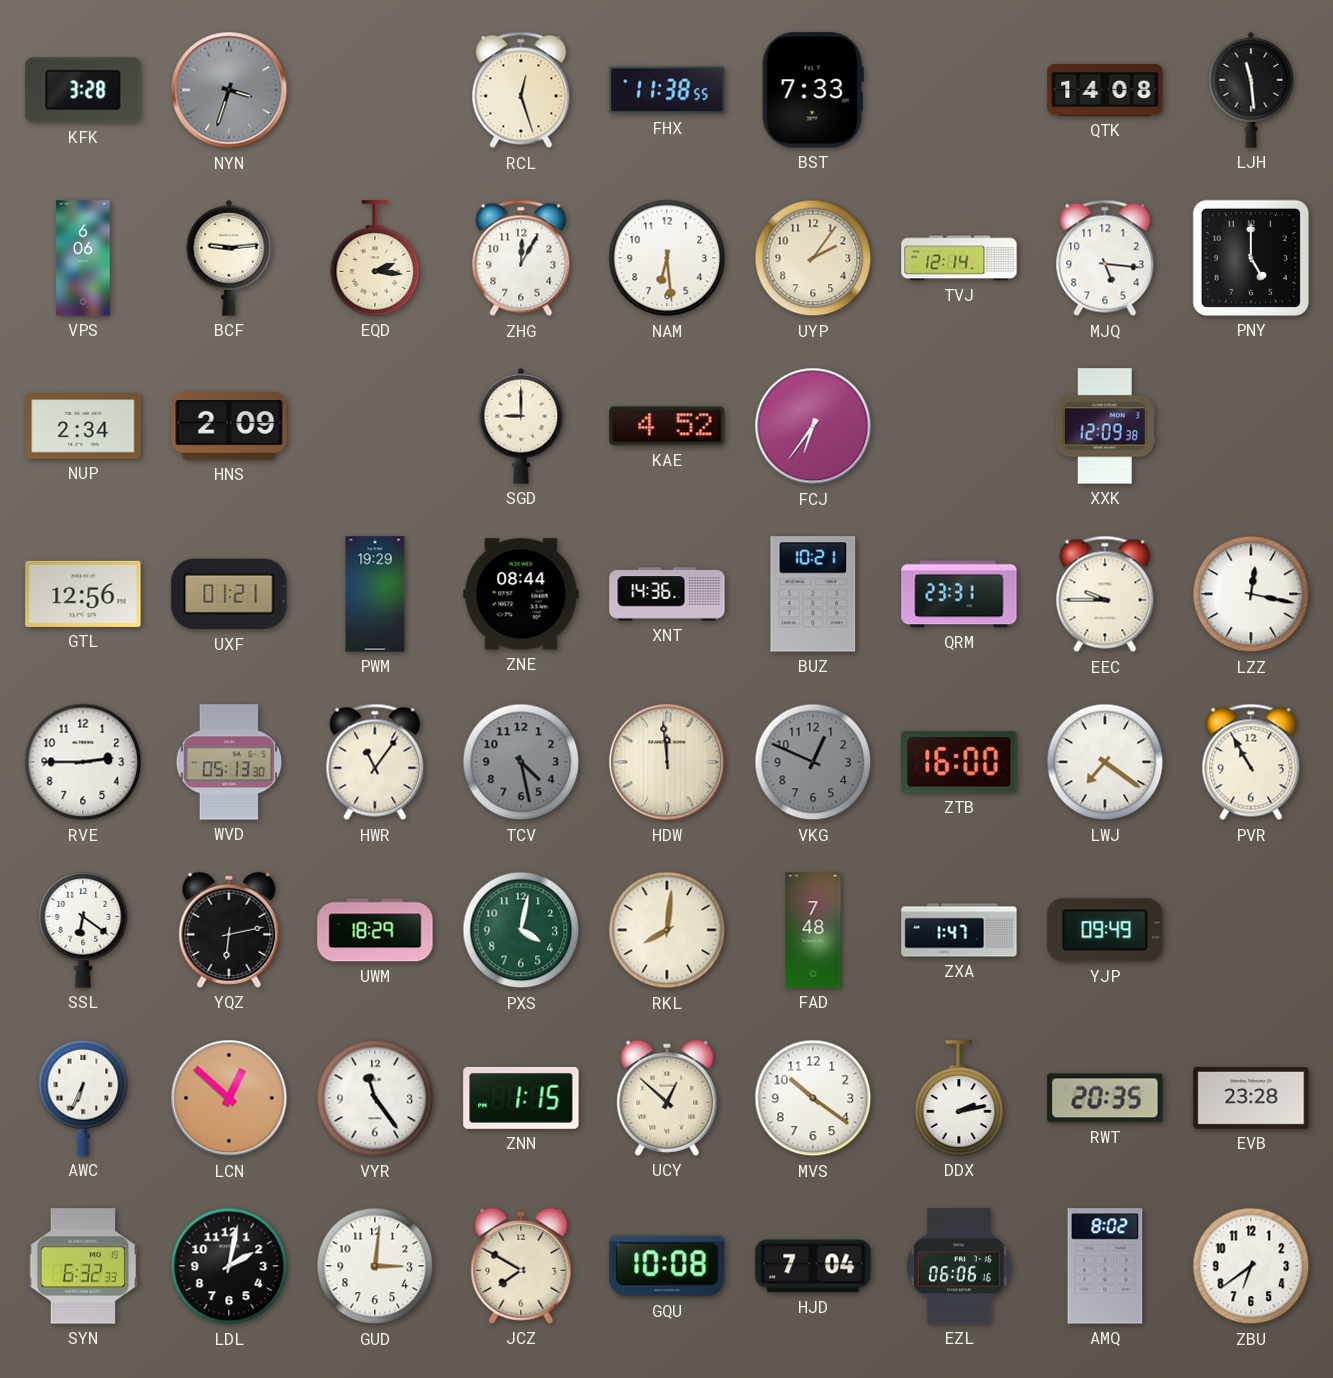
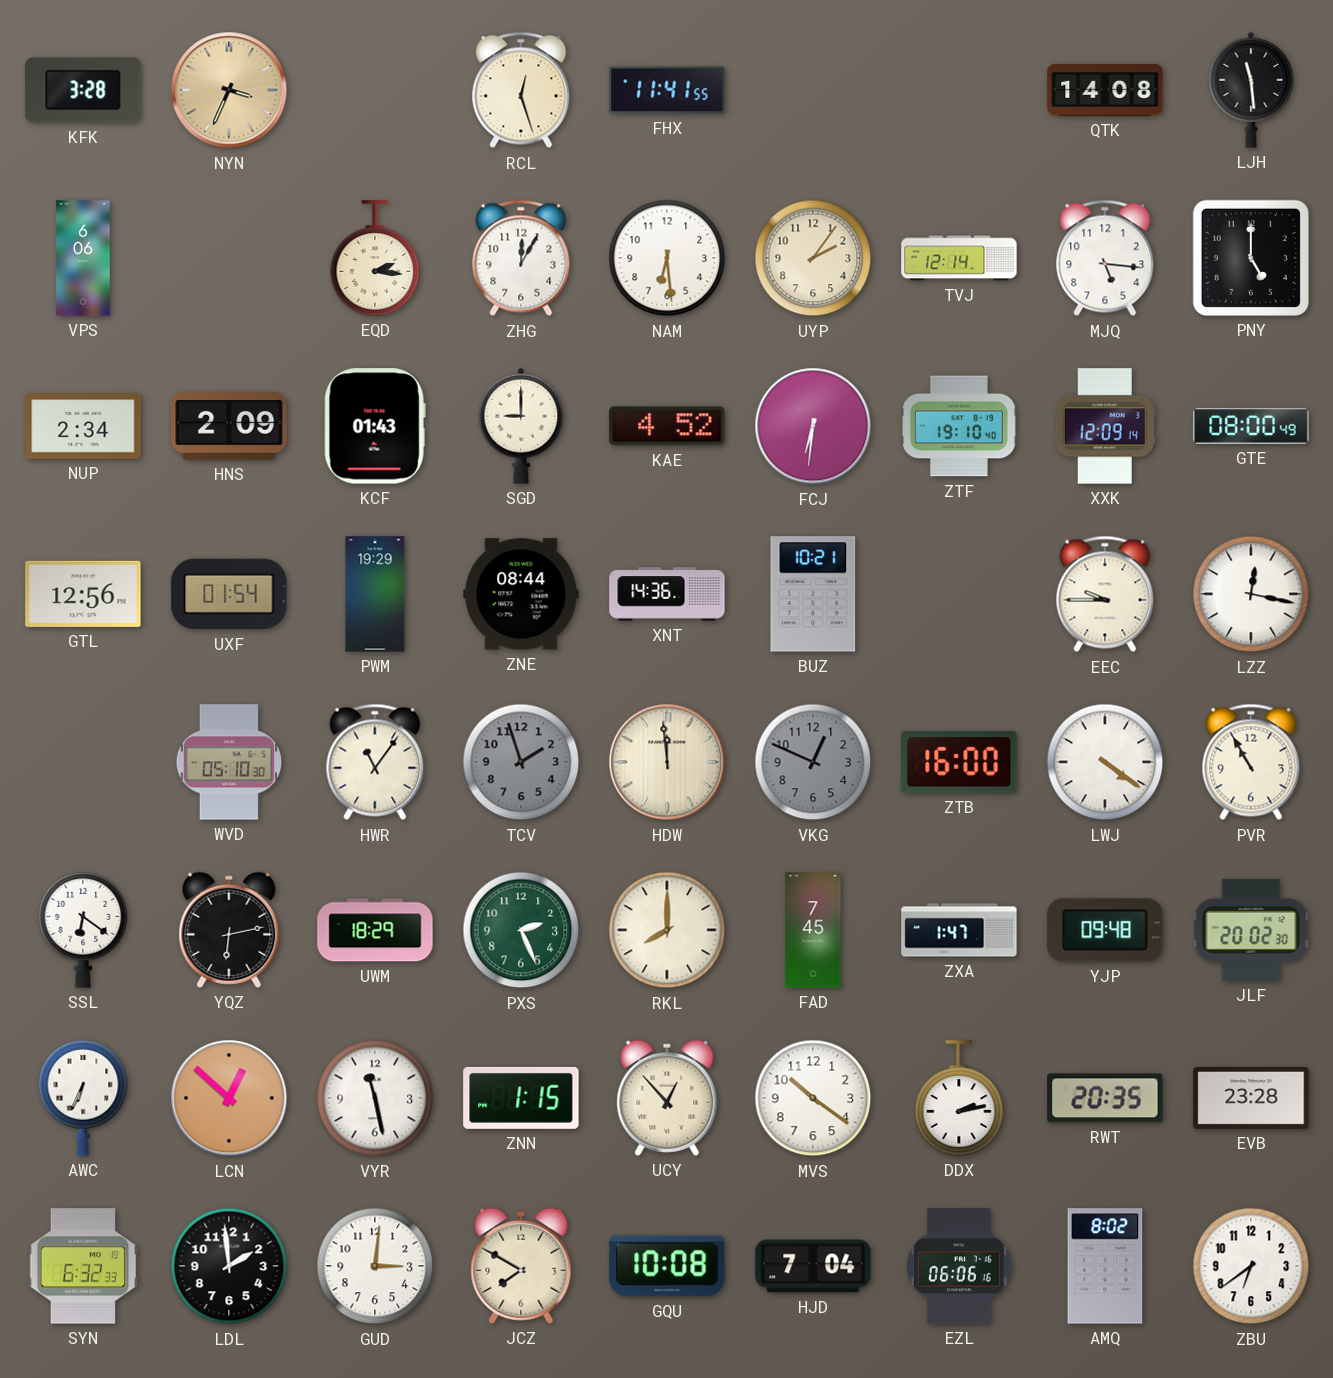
NYN: 3:33 -> 3:34 (229, 90)
NYN dial: grey -> champagne (229, 90)
FHX: 11:38 -> 11:41 (667, 90)
BST: 7:33 -> none (813, 90)
BCF: 9:14 -> none (229, 258)
KCF: none -> 01:43 (375, 426)
FCJ: 6:36 -> 6:31 (813, 426)
ZTF: none -> 19:10 (960, 426)
XXK: 12:09:38 -> 12:09:14 (1105, 426)
GTE: none -> 08:00 (1251, 426)
UXF: 01:21 -> 01:54 (229, 594)
QRM: 23:31 -> none (959, 594)
RVE: 2:45 -> none (83, 762)
WVD: 05:13 -> 05:10 (229, 762)
TCV: 4:28 -> 1:57 (521, 762)
LWJ: 7:21 -> 4:21 (1105, 762)
PXS: 4:02 -> 2:26 (521, 930)
RKL: 8:01 -> 8:00 (667, 930)
FAD: 7:48 -> 7:45 (813, 930)
YJP: 09:49 -> 09:48 (1105, 930)
JLF: none -> 20:02 (1251, 930)
VYR: 11:24 -> 11:28 (375, 1098)
UCY: 12:52 -> 12:53 (667, 1098)
LDL: 2:02 -> 1:59 (229, 1266)
